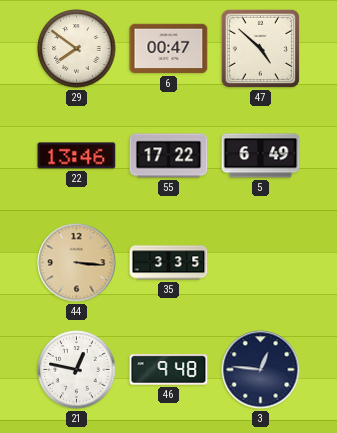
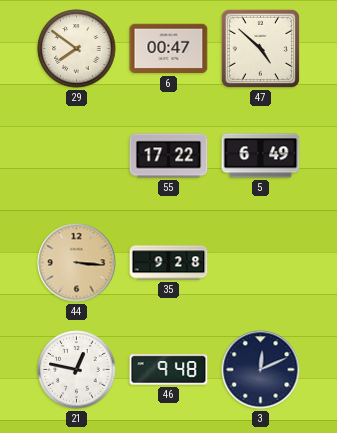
22: 13:46 -> none (77, 156)
35: 3:35 -> 9:28 (169, 263)
3: 12:46 -> 12:11 (261, 370)
